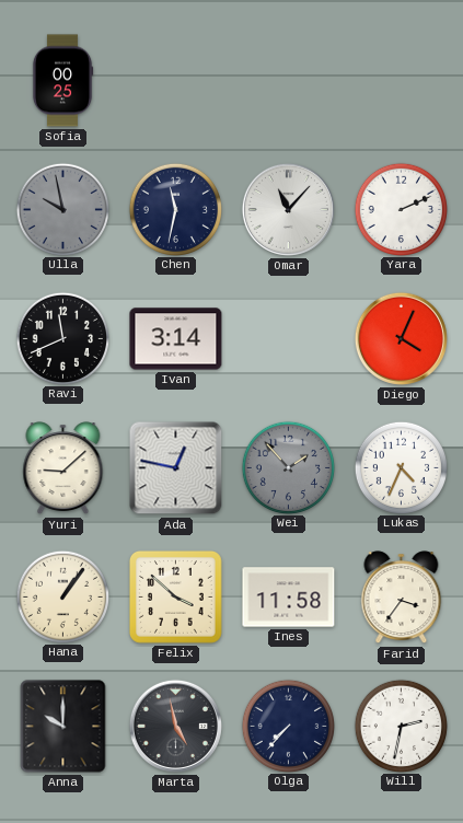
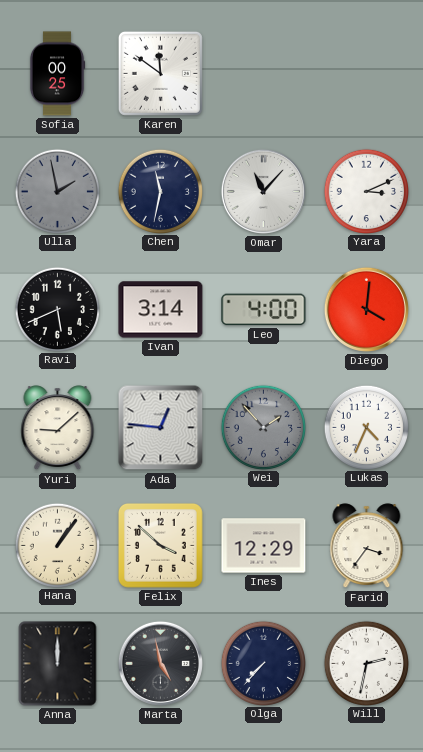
Karen: none -> 11:51 (160, 73)
Ulla: 9:58 -> 1:58 (57, 191)
Yara: 2:11 -> 3:11 (366, 191)
Ravi: 11:41 -> 5:41 (57, 309)
Leo: none -> 4:00 (264, 310)
Diego: 4:04 -> 4:01 (366, 309)
Ada: 12:47 -> 12:46 (161, 428)
Ines: 11:58 -> 12:29 (264, 546)
Anna: 10:00 -> 12:00 (58, 664)
